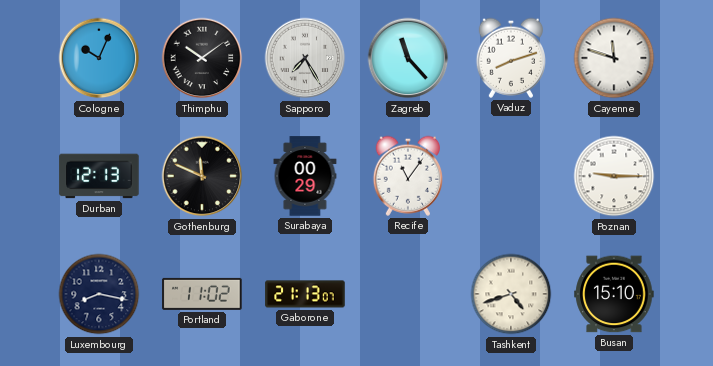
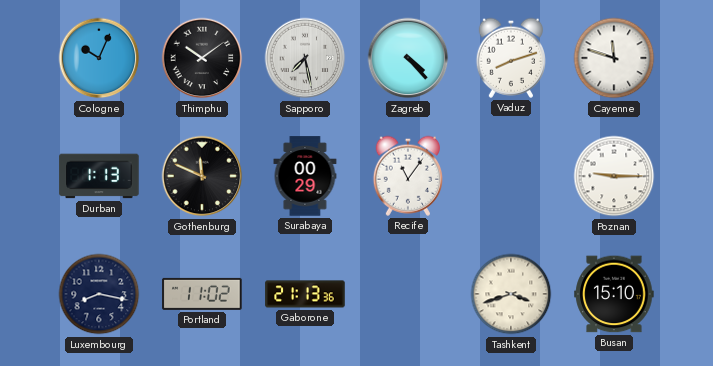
Sapporo: 7:25 -> 7:28 (305, 58)
Zagreb: 11:23 -> 4:23 (408, 58)
Durban: 12:13 -> 1:13 (99, 176)
Gaborone: 21:13:07 -> 21:13:36 (305, 294)
Tashkent: 4:42 -> 3:42 (511, 294)
